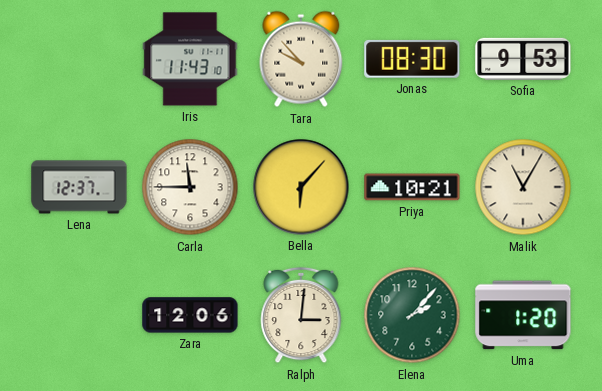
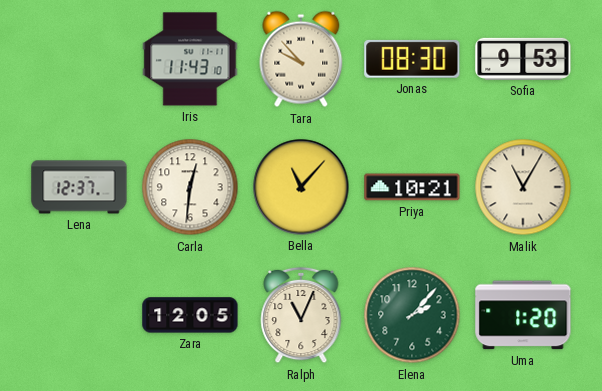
Carla: 11:45 -> 12:31 (190, 187)
Bella: 6:07 -> 11:07 (301, 187)
Zara: 12:06 -> 12:05 (190, 315)
Ralph: 3:01 -> 11:04 (301, 315)
